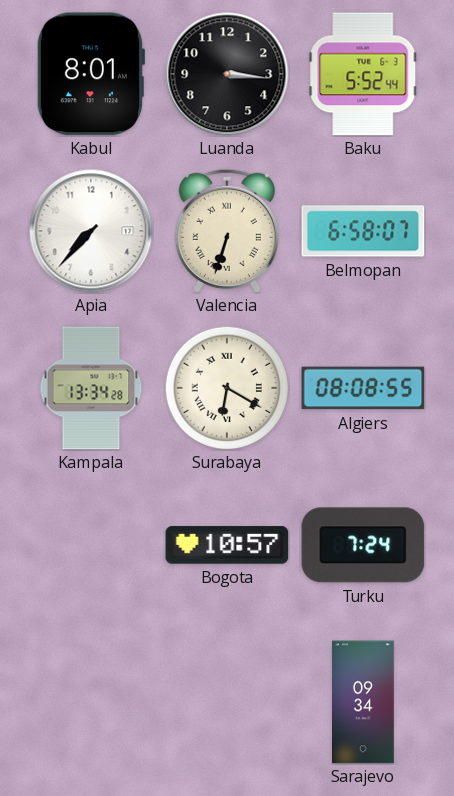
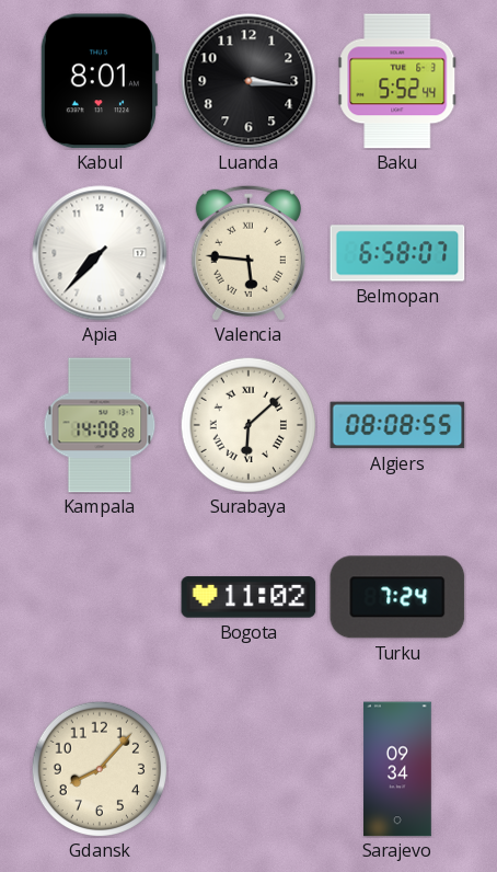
Valencia: 6:33 -> 5:46 (248, 253)
Kampala: 13:34 -> 14:08 (100, 425)
Surabaya: 6:20 -> 6:08 (247, 424)
Bogota: 10:57 -> 11:02 (248, 597)
Gdansk: none -> 8:07 (99, 768)
